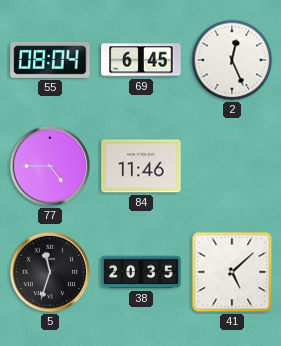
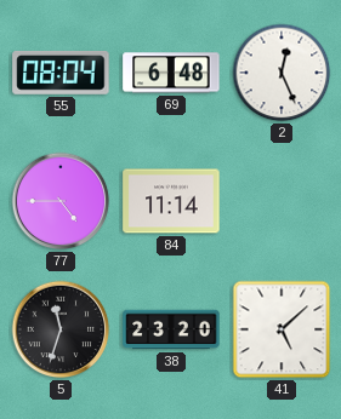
69: 6:45 -> 6:48 (171, 73)
84: 11:46 -> 11:14 (171, 201)
38: 20:35 -> 23:20 (171, 329)
